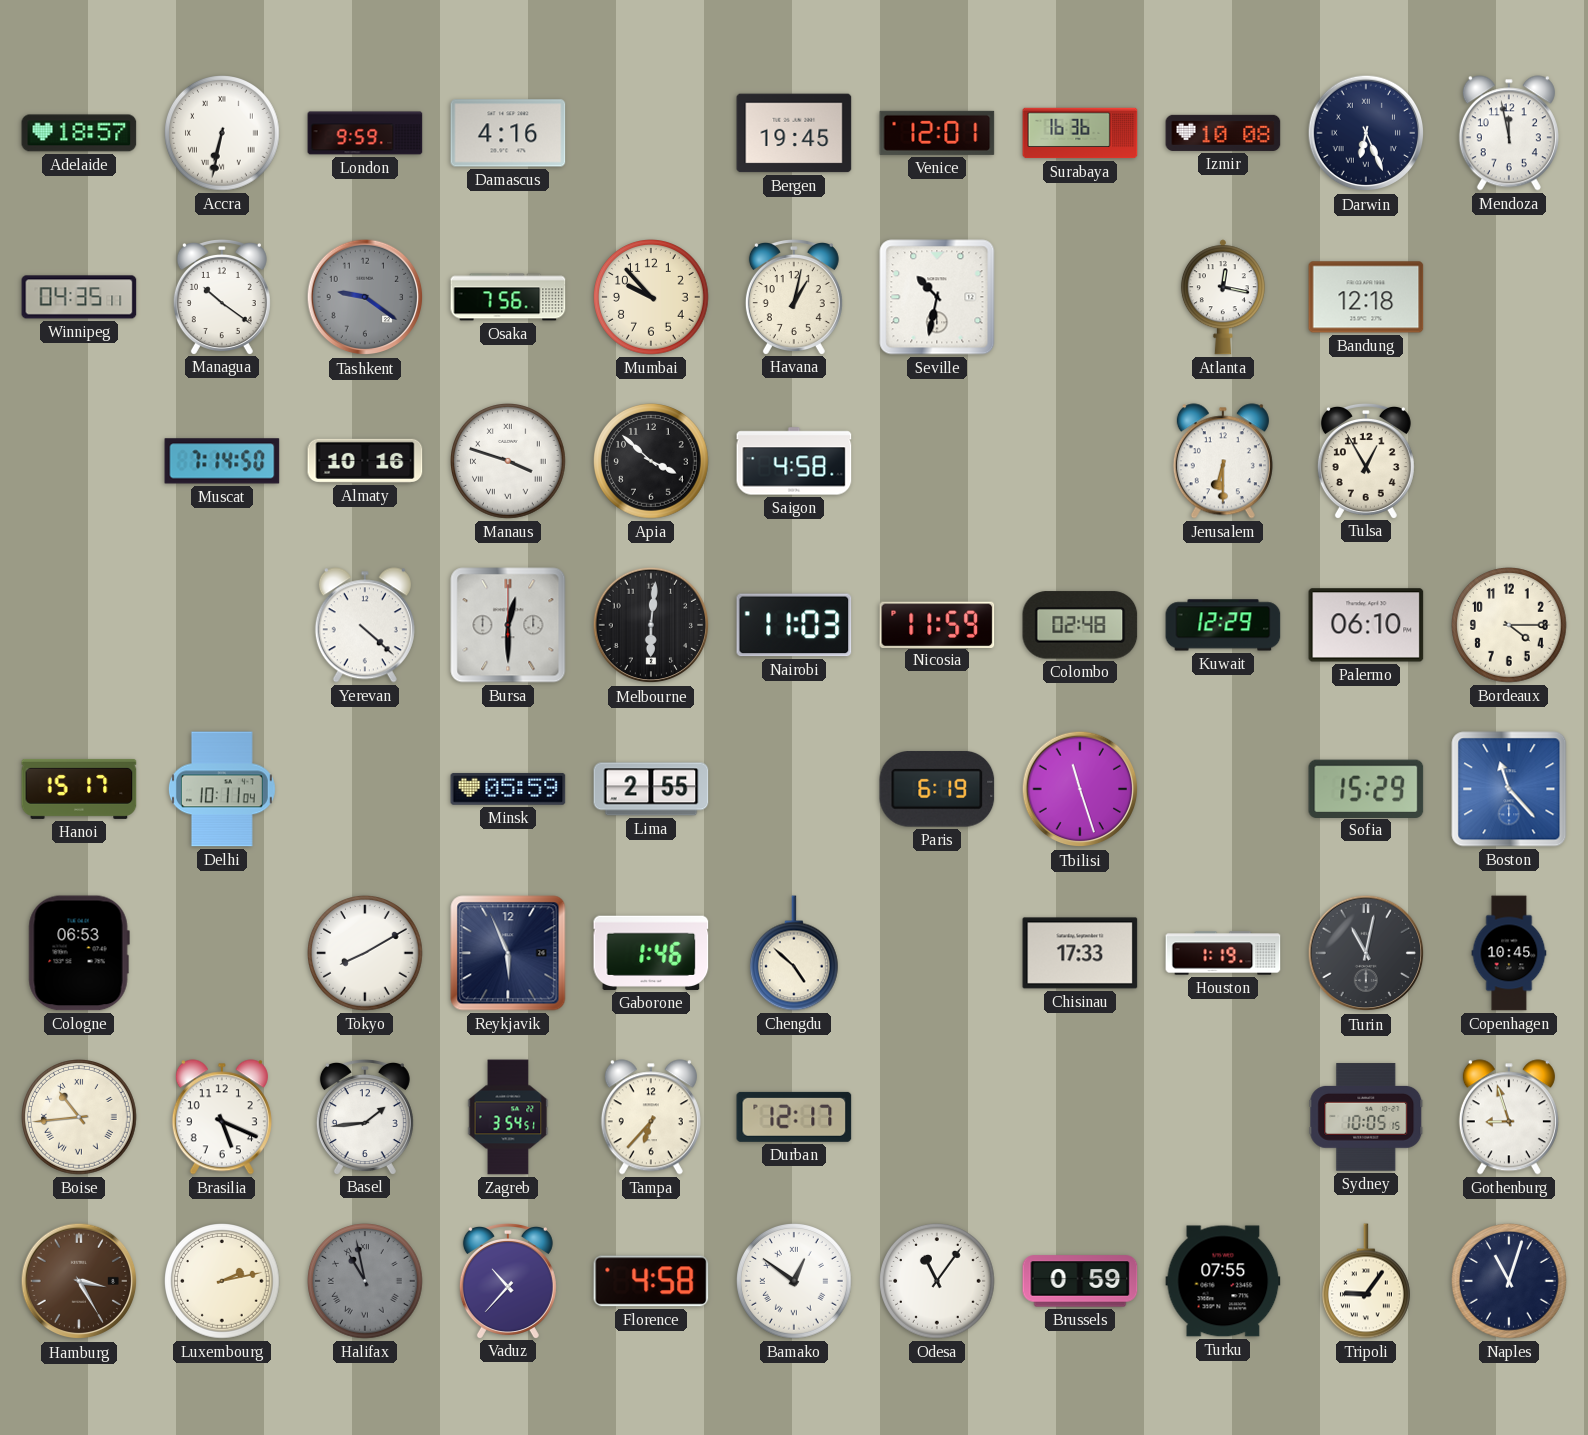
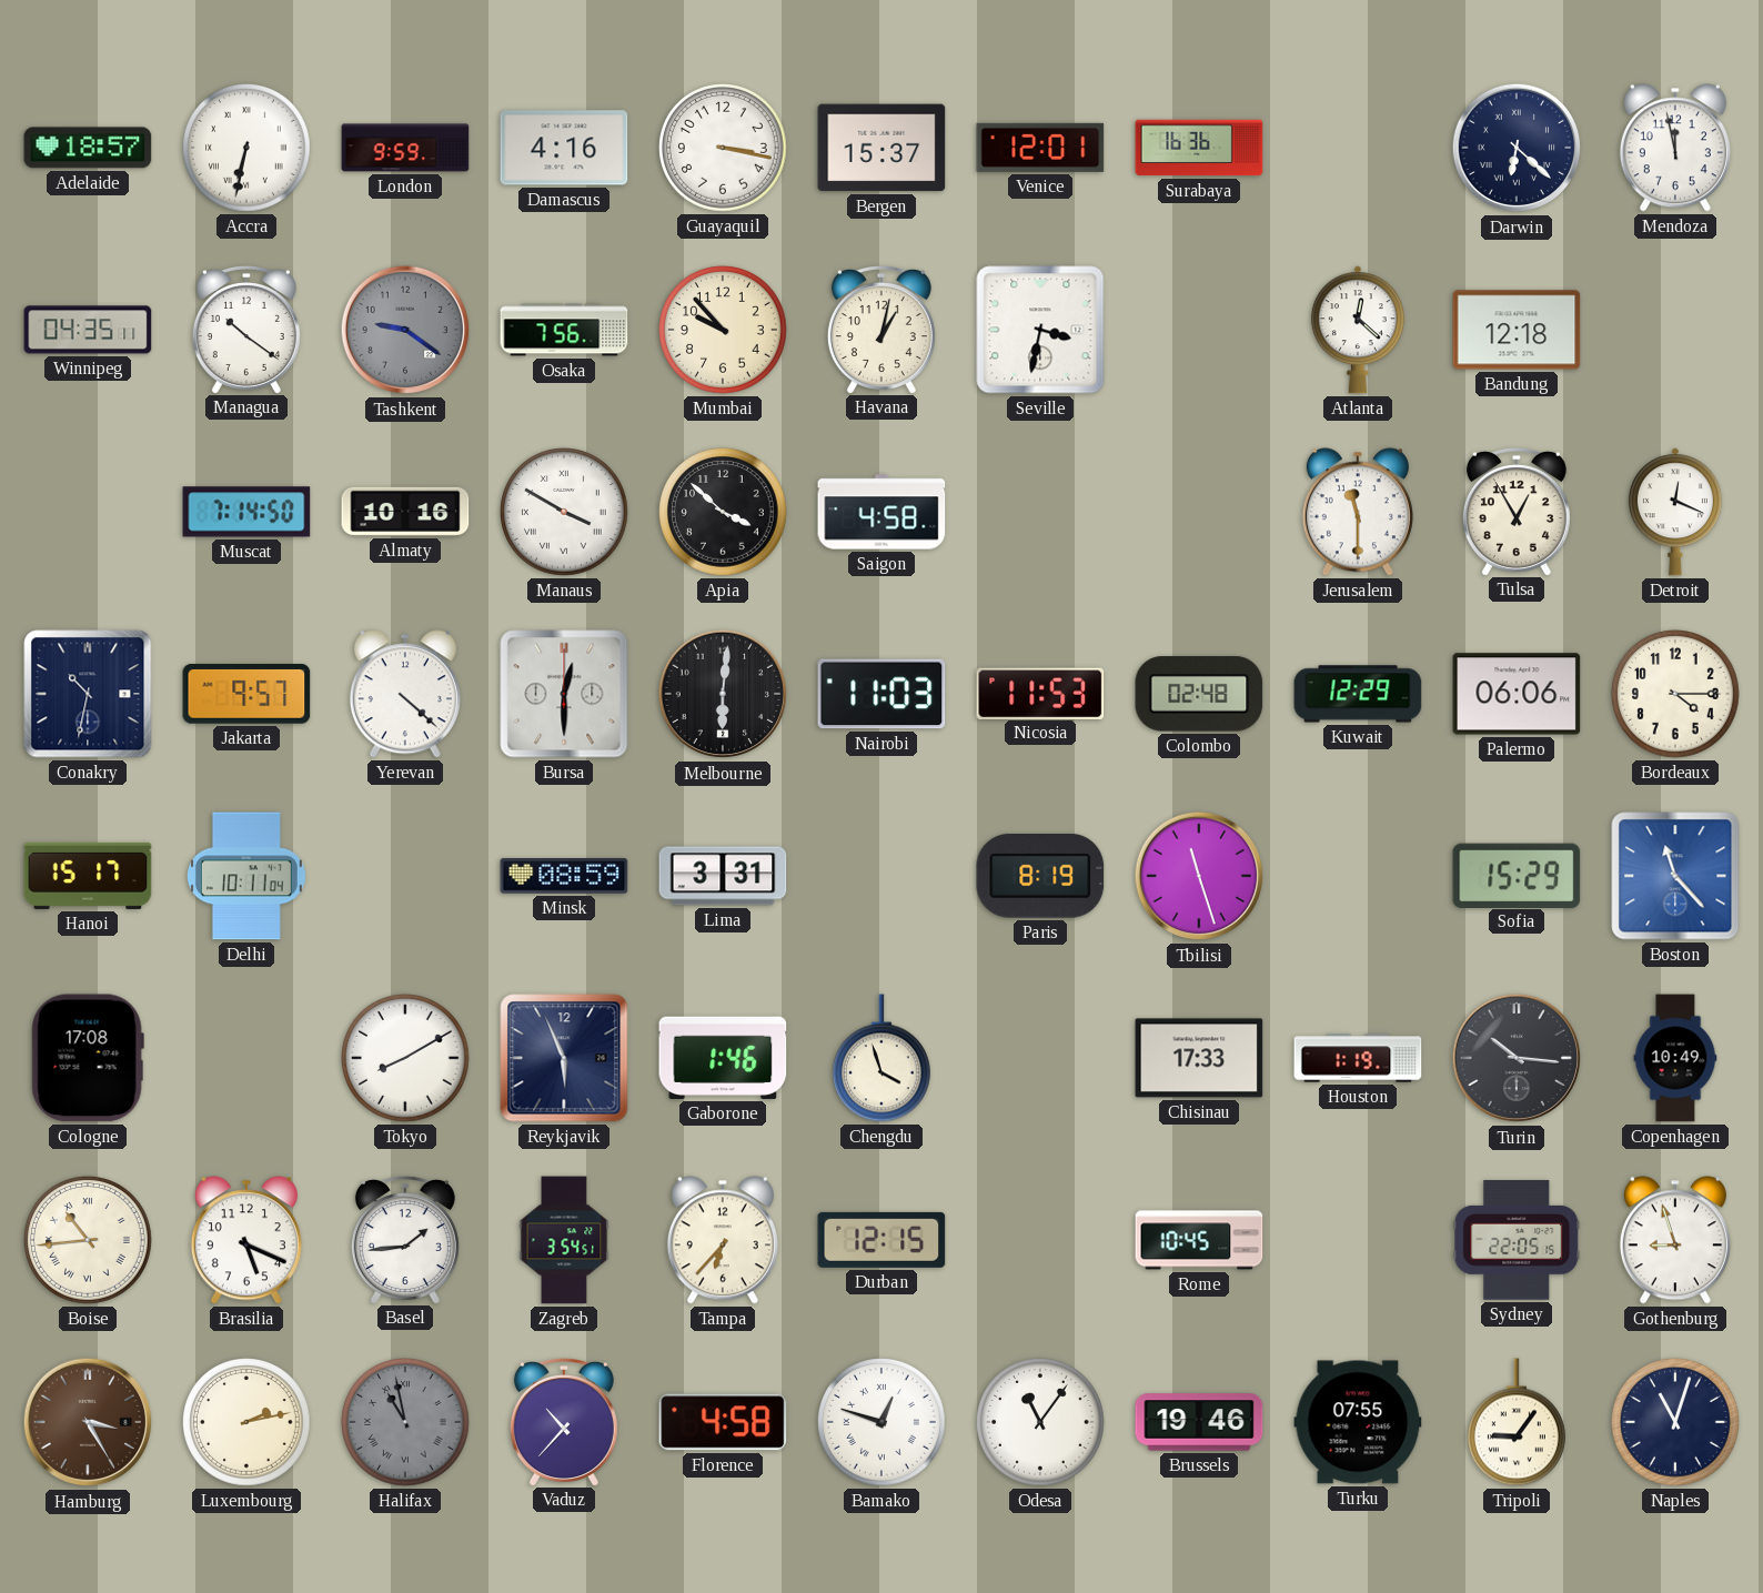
Guayaquil: none -> 3:17 (724, 149)
Bergen: 19:45 -> 15:37 (881, 148)
Izmir: 10:08 -> none (1223, 133)
Darwin: 6:26 -> 6:22 (1517, 148)
Seville: 10:32 -> 3:32 (1040, 330)
Atlanta: 12:17 -> 12:22 (1358, 330)
Manaus: 3:48 -> 3:50 (565, 513)
Jerusalem: 6:30 -> 11:30 (1358, 512)
Detroit: none -> 12:19 (1675, 512)
Conakry: none -> 10:32 (88, 694)
Jakarta: none -> 9:57 (246, 695)
Nicosia: 11:59 -> 11:53 (1040, 693)
Palermo: 06:10 -> 06:06 (1517, 694)
Minsk: 05:59 -> 08:59 (564, 876)
Lima: 2:55 -> 3:31 (723, 876)
Paris: 6:19 -> 8:19 (1040, 877)
Cologne: 06:53 -> 17:08 (88, 1058)
Chengdu: 4:52 -> 3:57 (881, 1058)
Turin: 11:02 -> 10:16 (1517, 1058)
Copenhagen: 10:45 -> 10:49 (1675, 1058)
Durban: 12:17 -> 12:15 (881, 1240)
Rome: none -> 10:45 (1199, 1240)
Sydney: 10:05 -> 22:05 (1517, 1240)
Bamako: 12:51 -> 12:48 (883, 1423)
Brussels: 0:59 -> 19:46 (1199, 1422)
